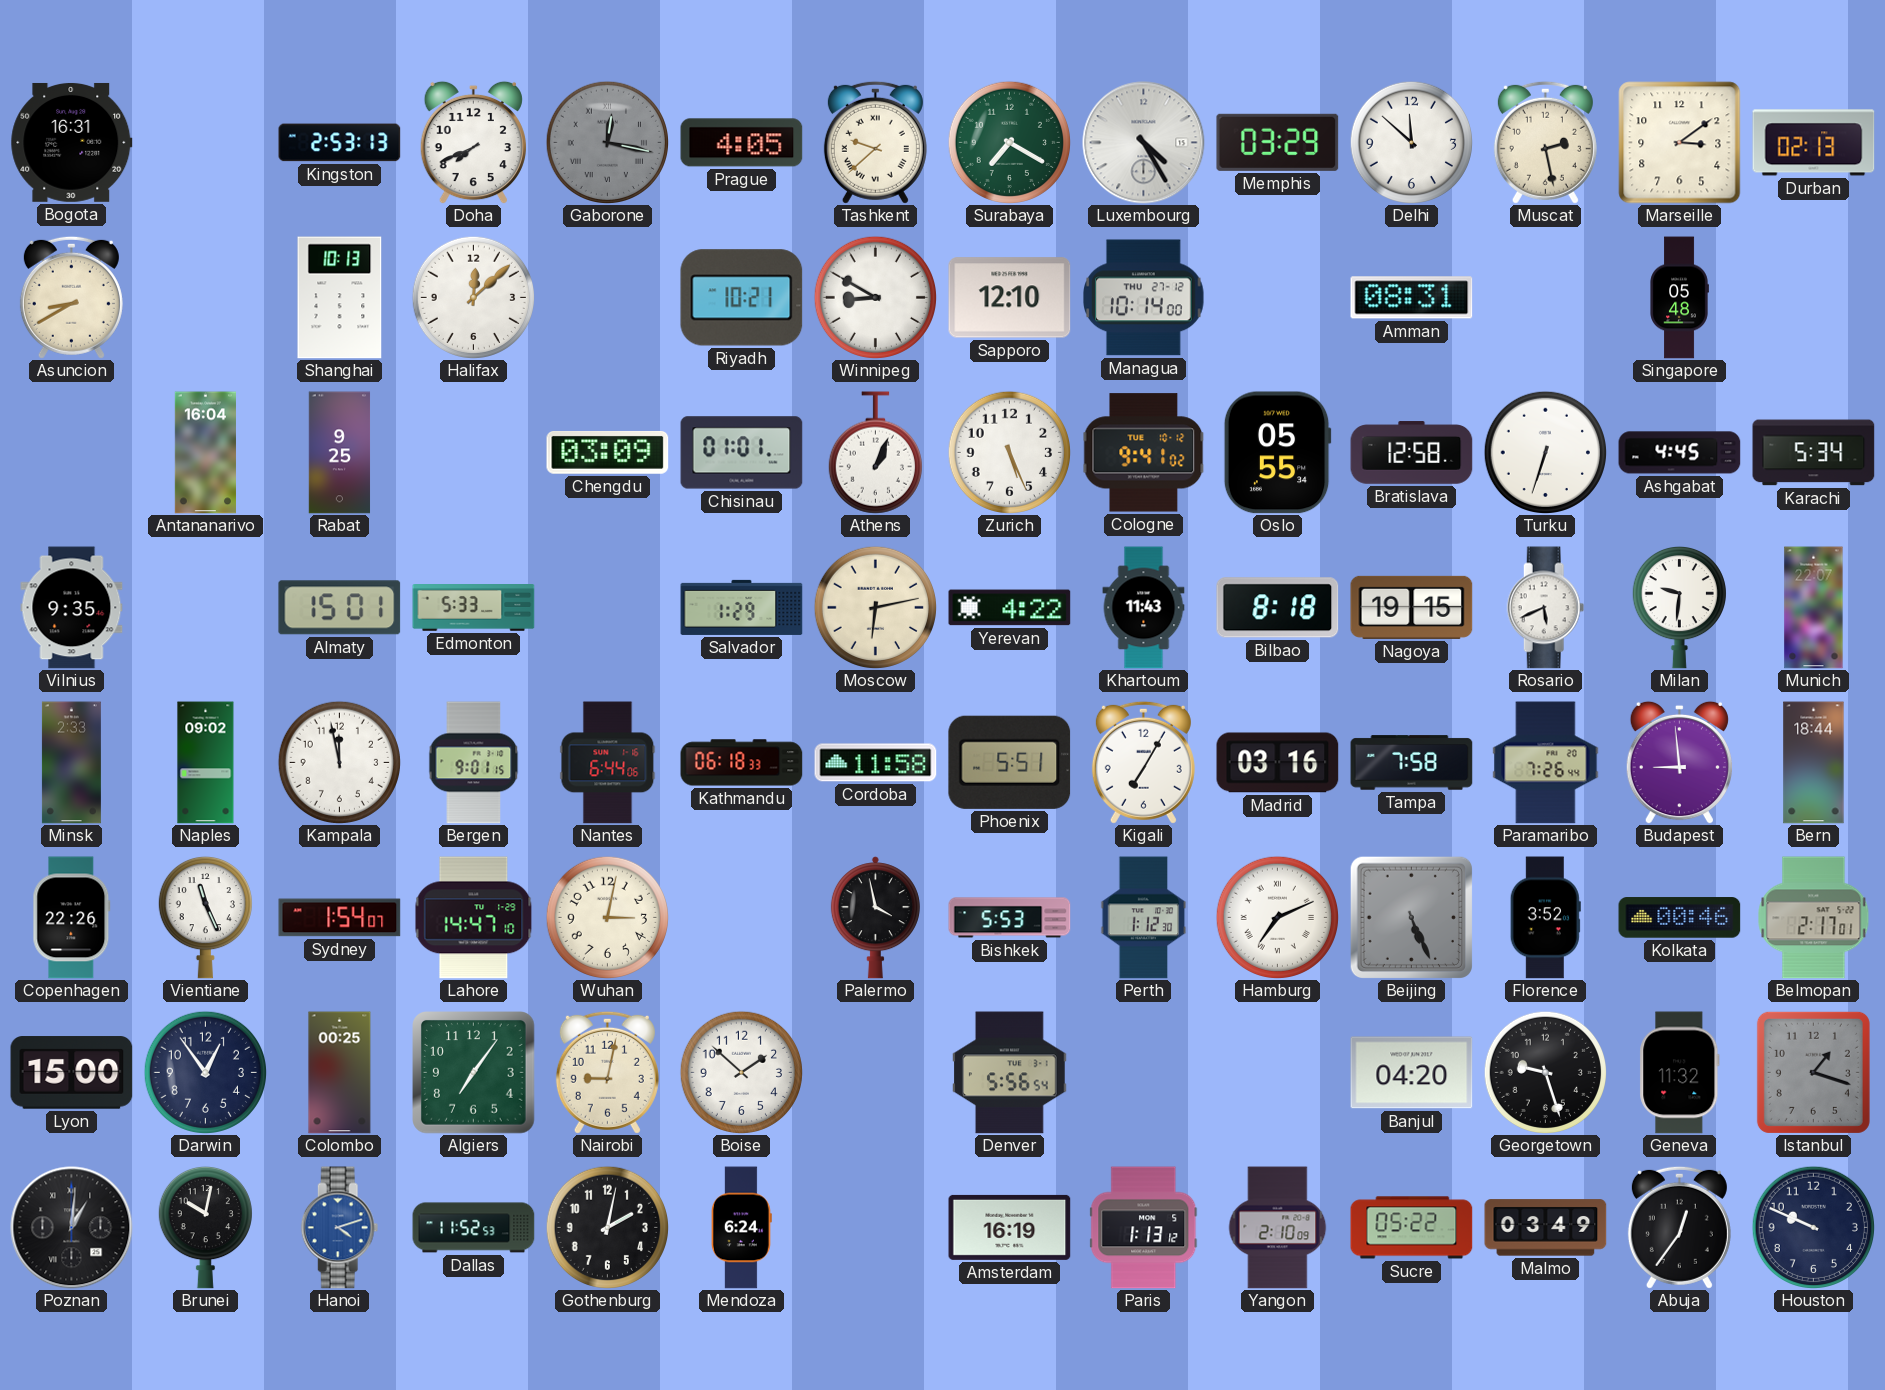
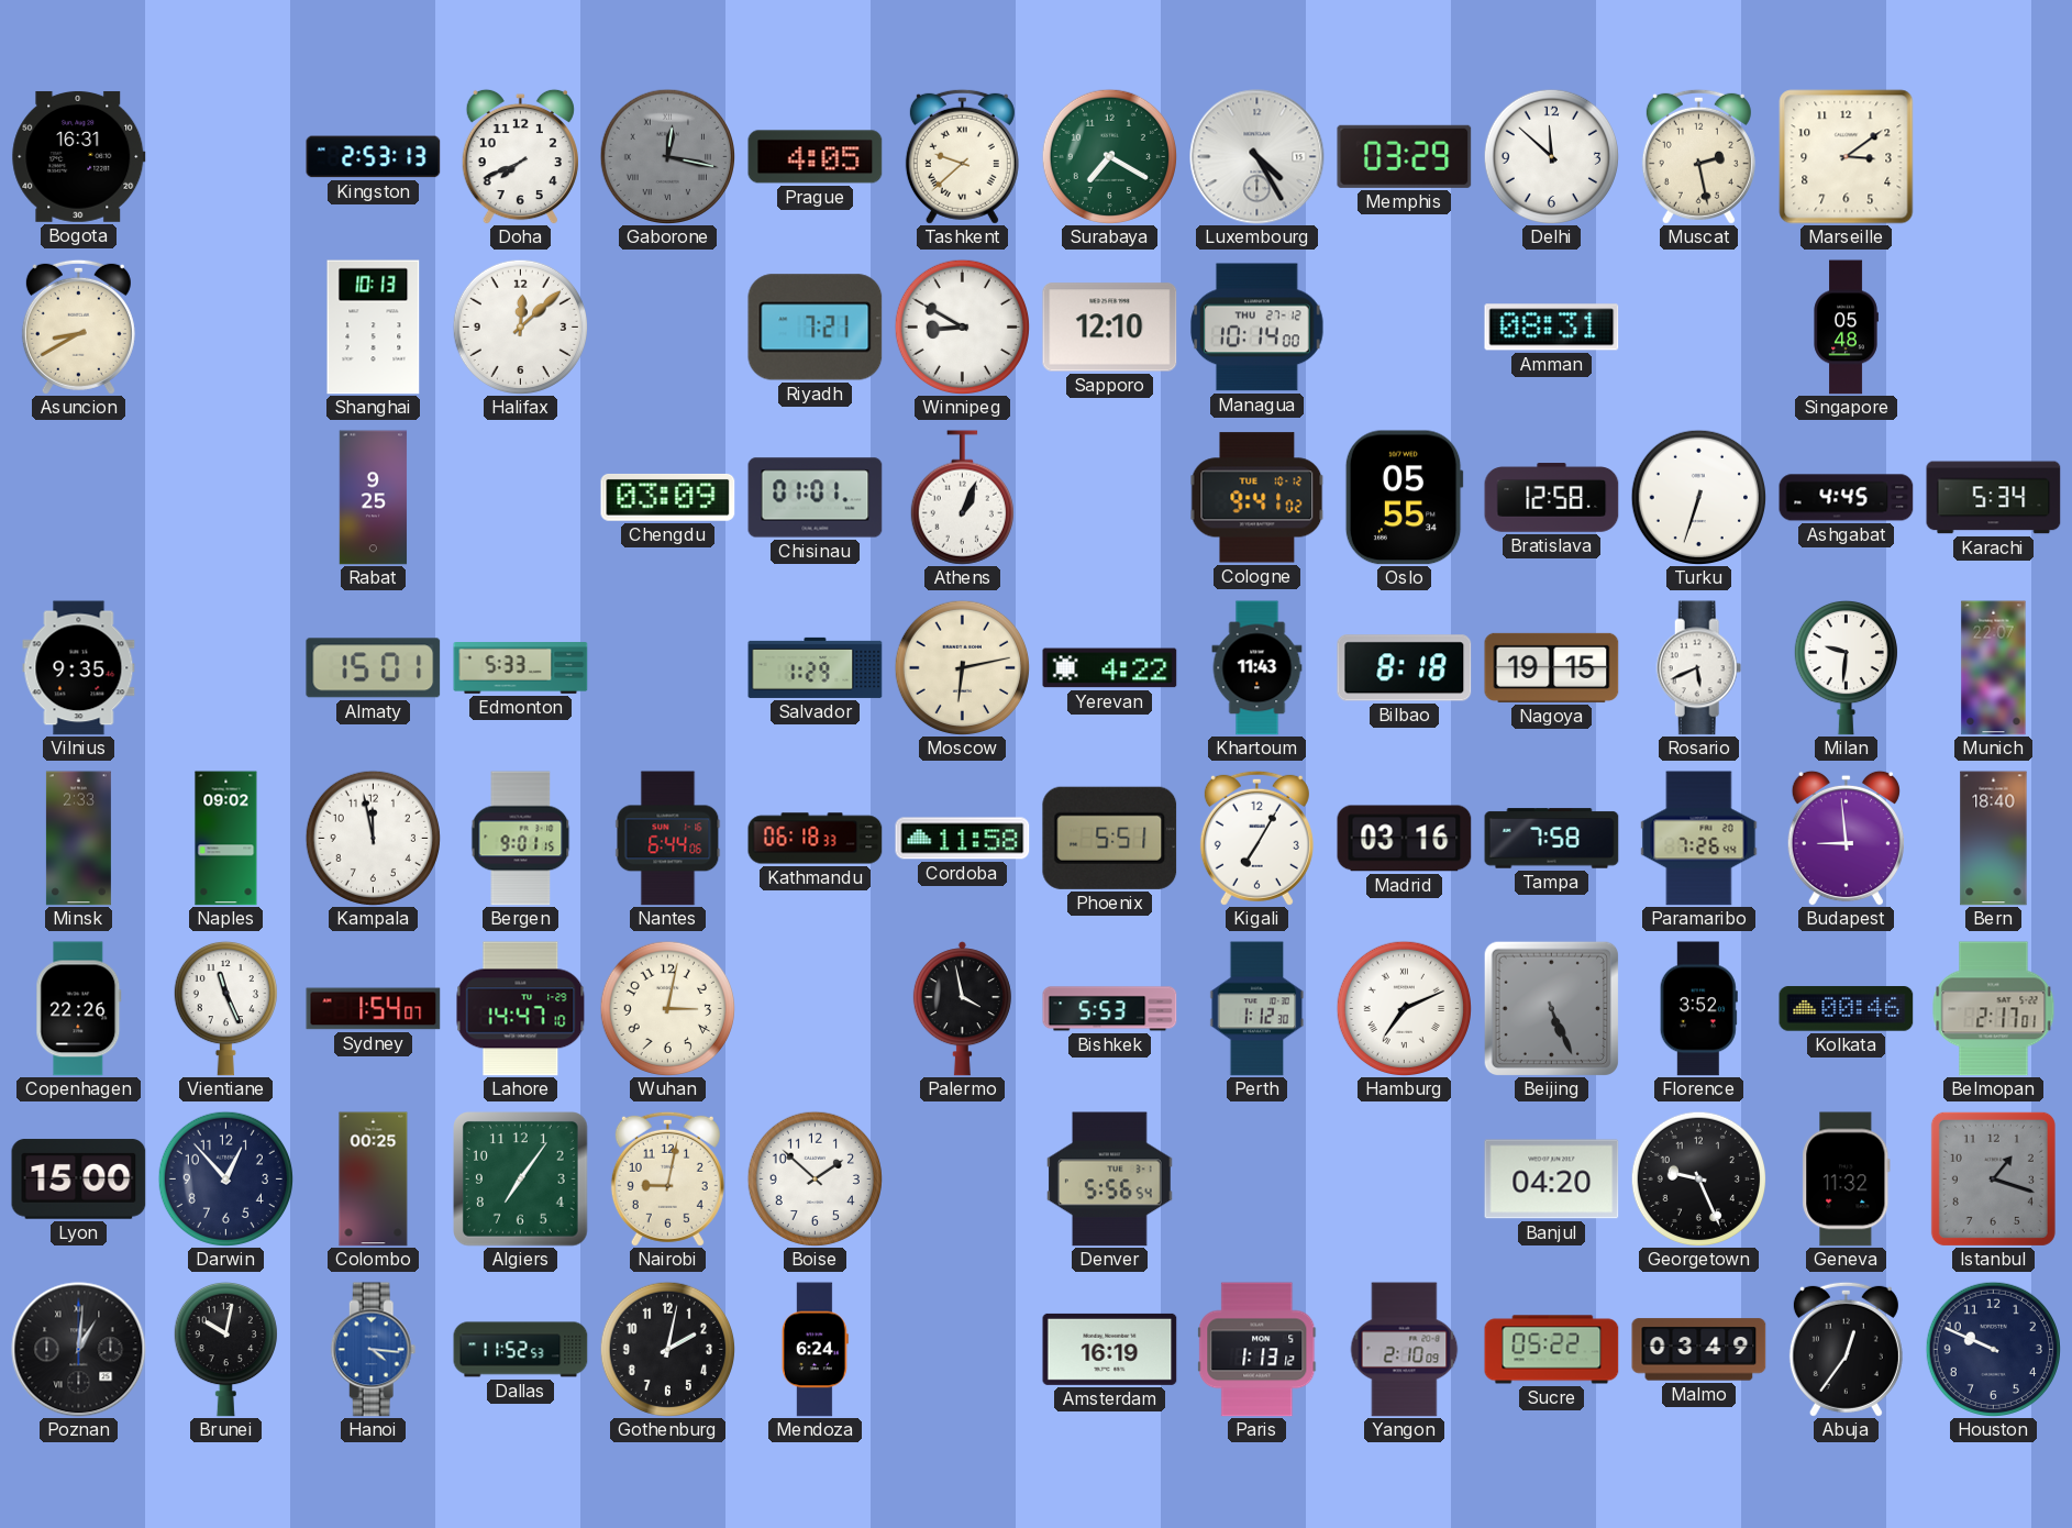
Durban: 02:13 -> none (1814, 143)
Riyadh: 10:21 -> 7:21 (816, 328)
Antananarivo: 16:04 -> none (205, 453)
Zurich: 5:26 -> none (1009, 452)
Bern: 18:44 -> 18:40 (1994, 839)
Darwin: 12:54 -> 12:53 (225, 1178)
Georgetown: 9:27 -> 9:26 (1698, 1178)
Hanoi: 4:12 -> 4:16 (374, 1350)
